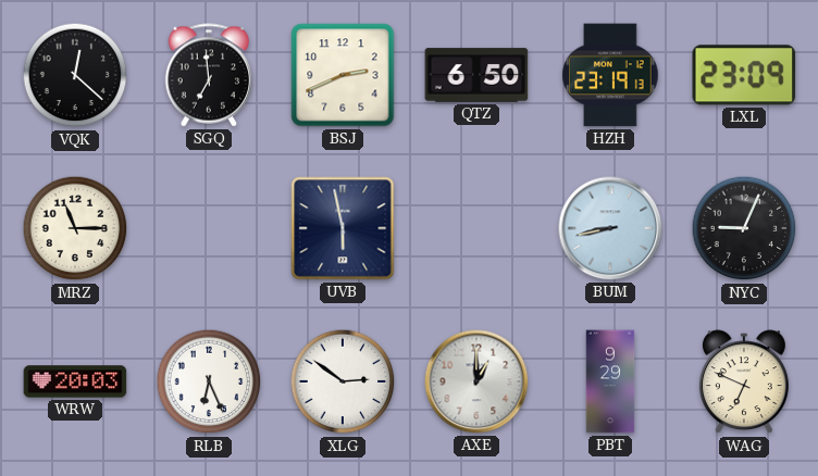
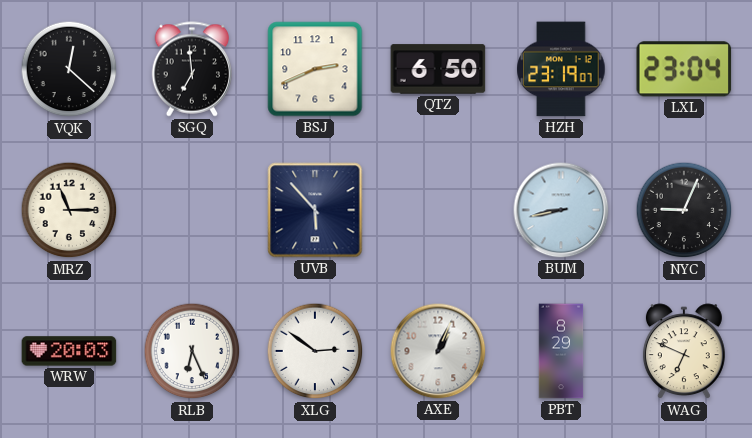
HZH: 23:19:13 -> 23:19:07 (561, 69)
LXL: 23:09 -> 23:04 (684, 69)
UVB: 5:58 -> 5:53 (315, 210)
AXE: 1:00 -> 1:04 (438, 351)
PBT: 9:29 -> 8:29 (561, 351)
